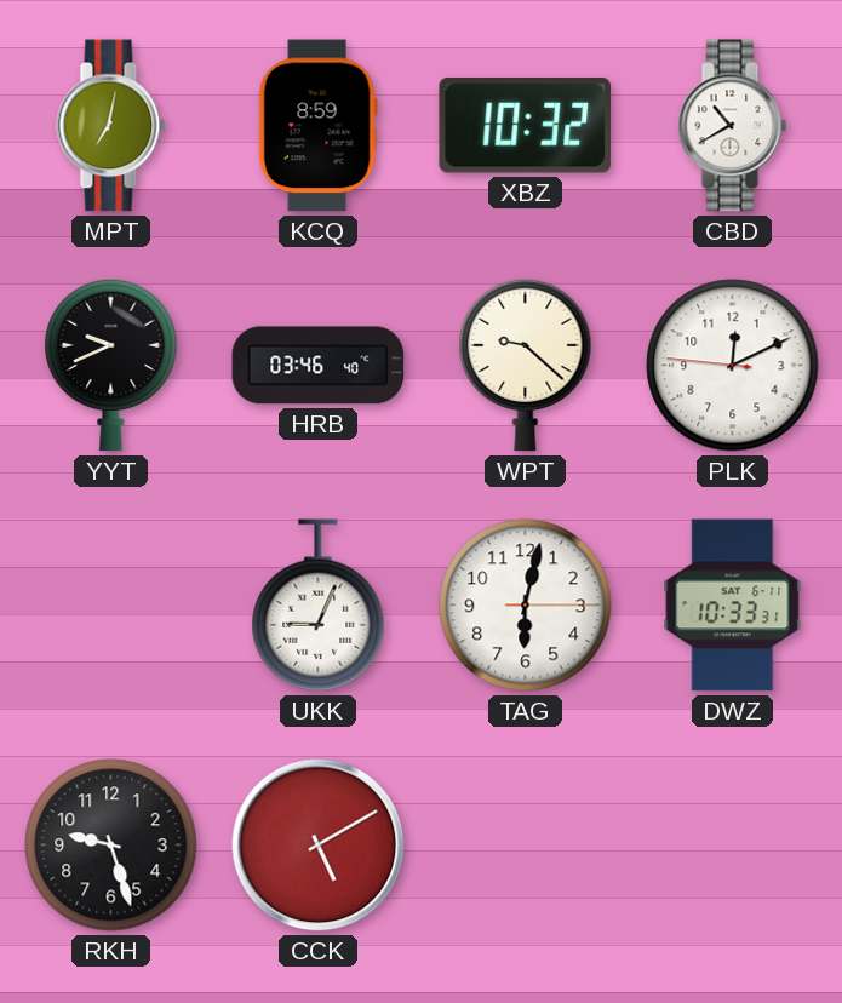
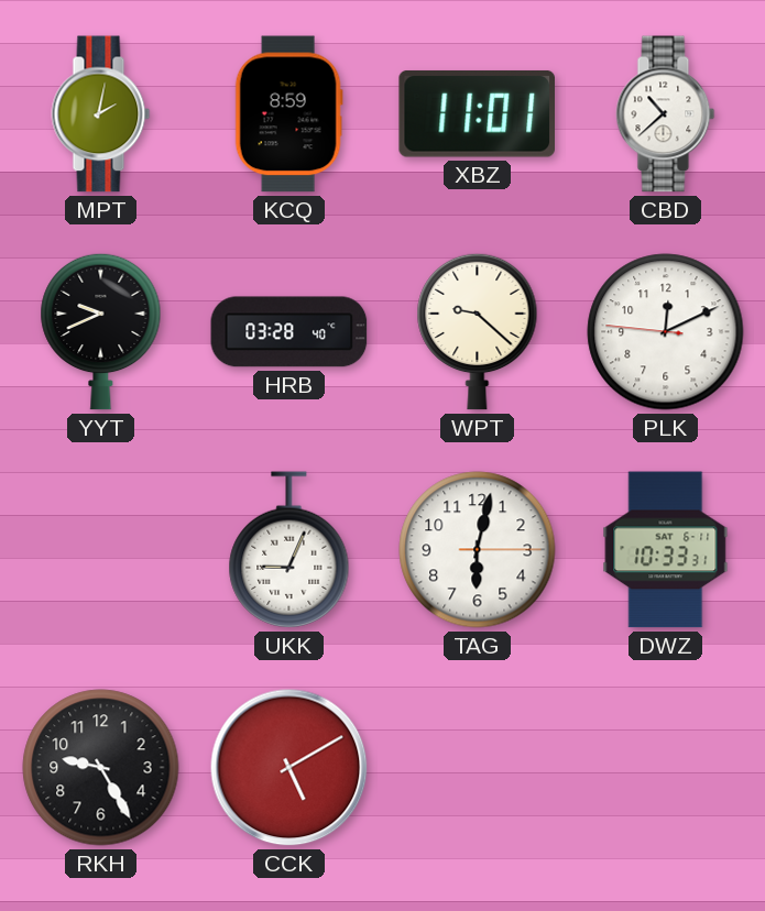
MPT: 7:02 -> 2:02 (101, 114)
XBZ: 10:32 -> 11:01 (477, 113)
CBD: 10:40 -> 10:38 (666, 114)
HRB: 03:46 -> 03:28 (289, 332)
RKH: 9:27 -> 9:25 (101, 768)
